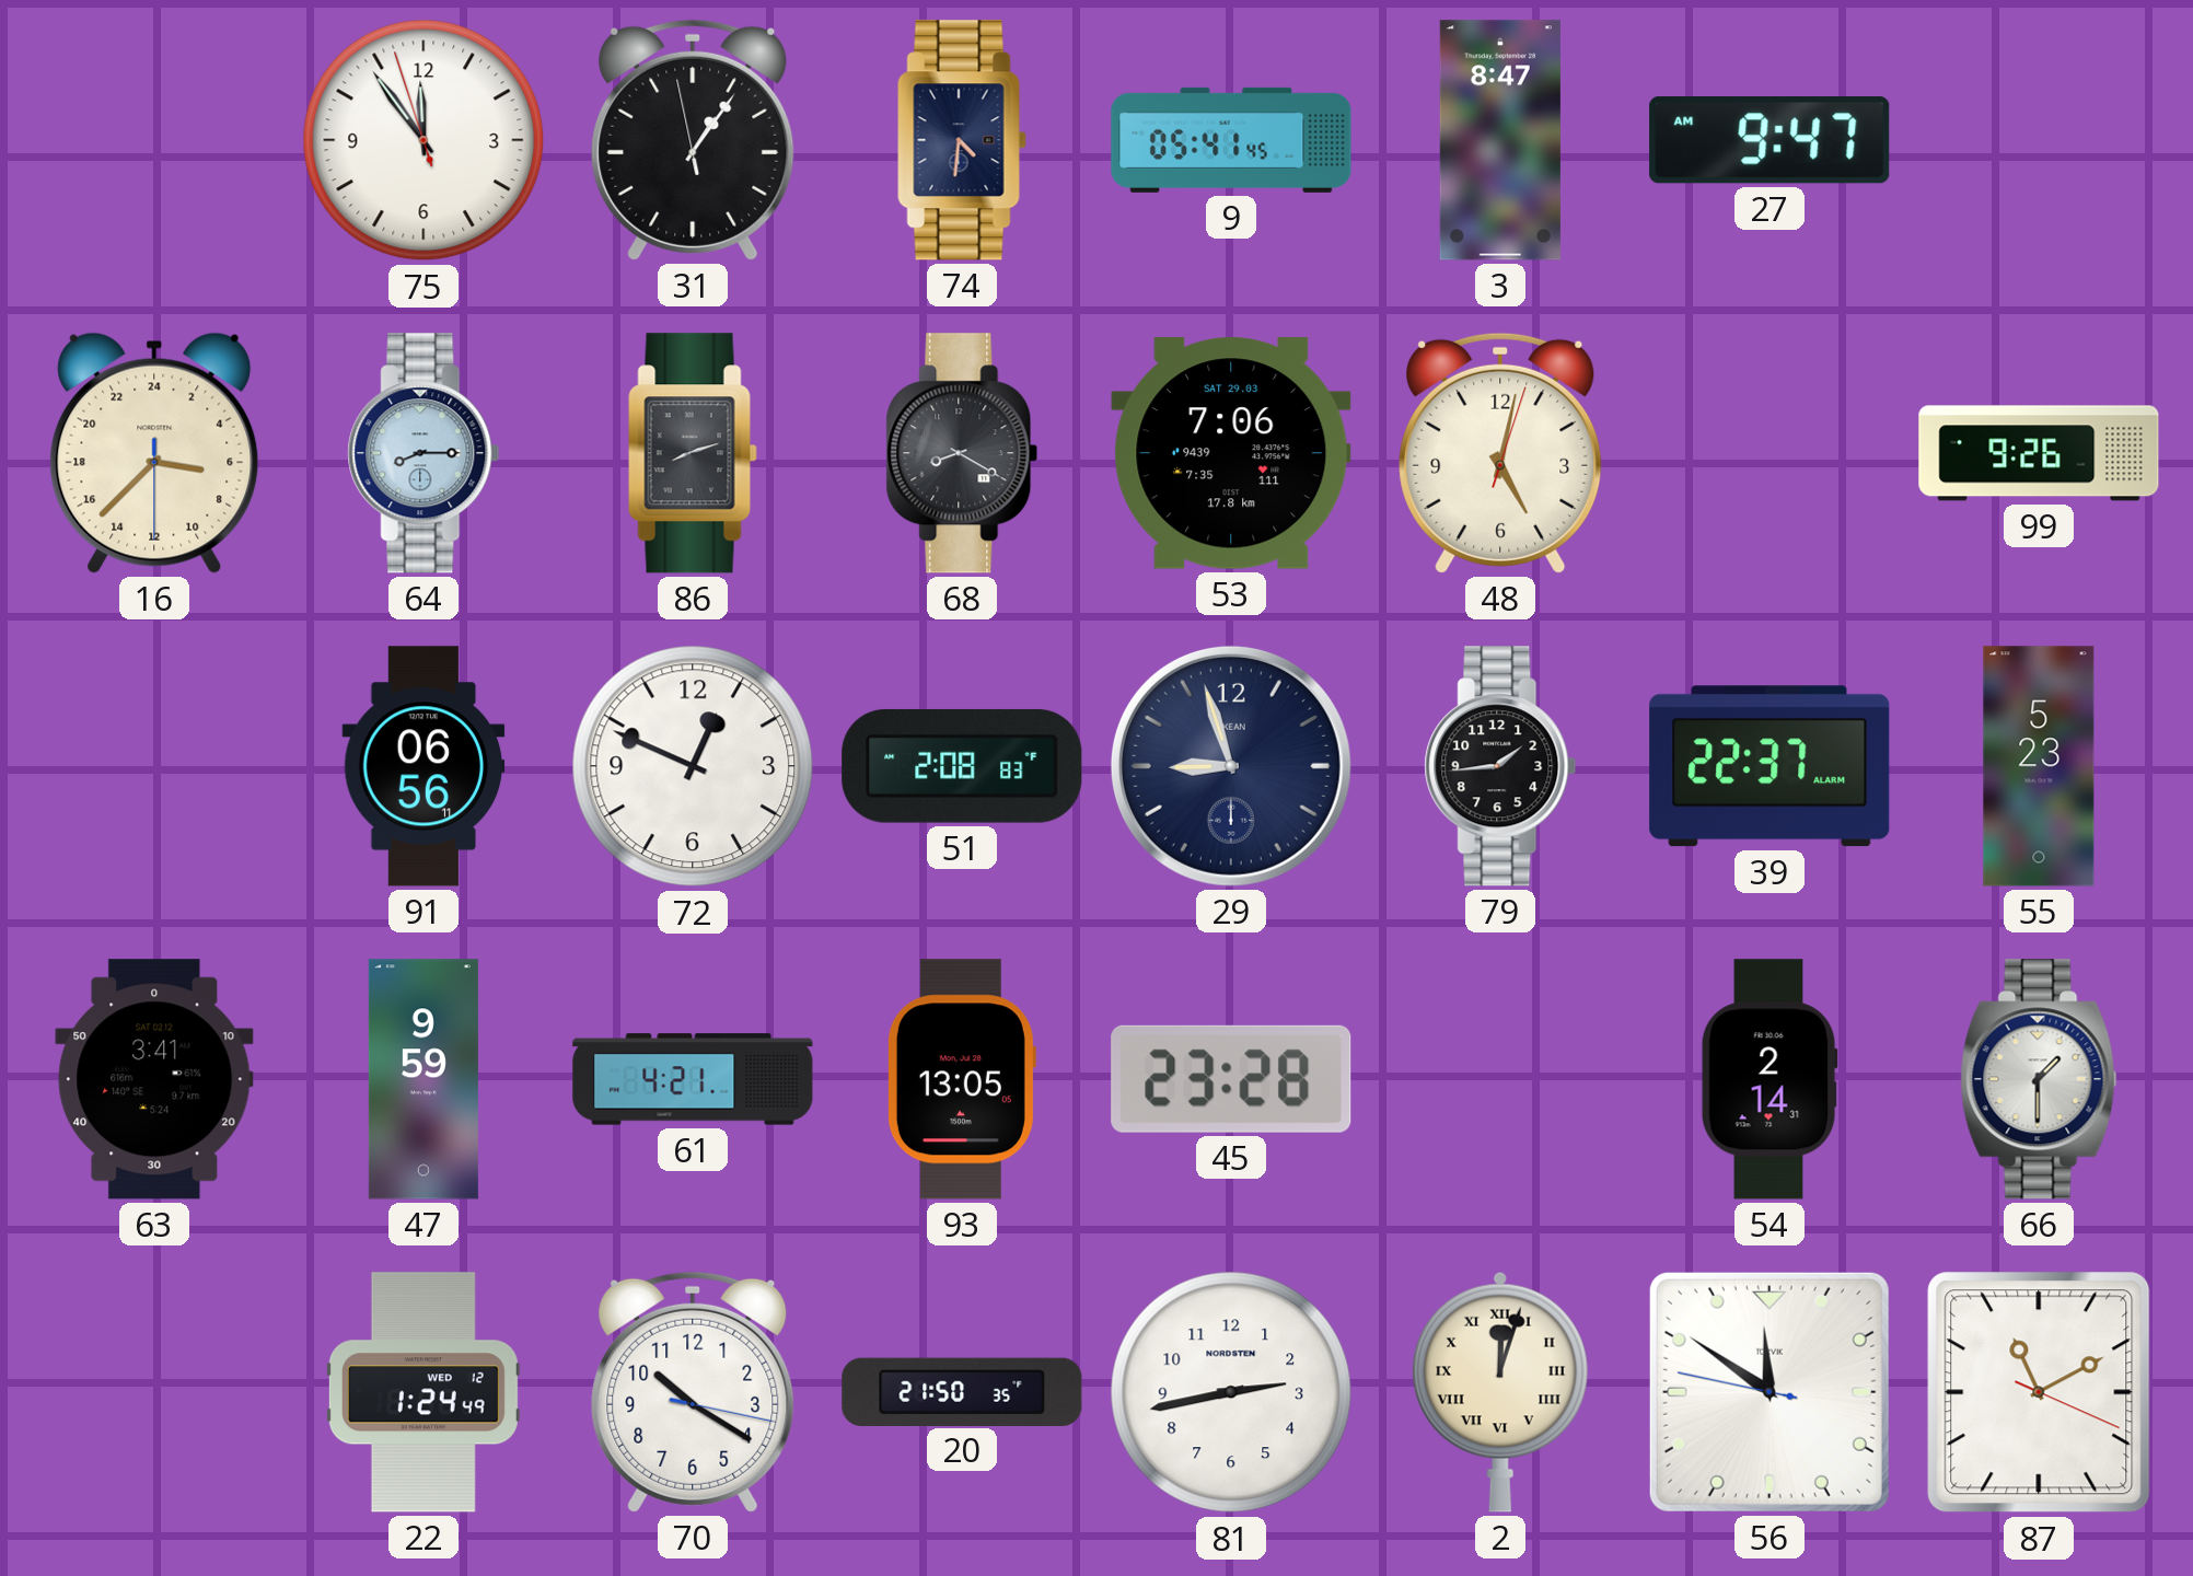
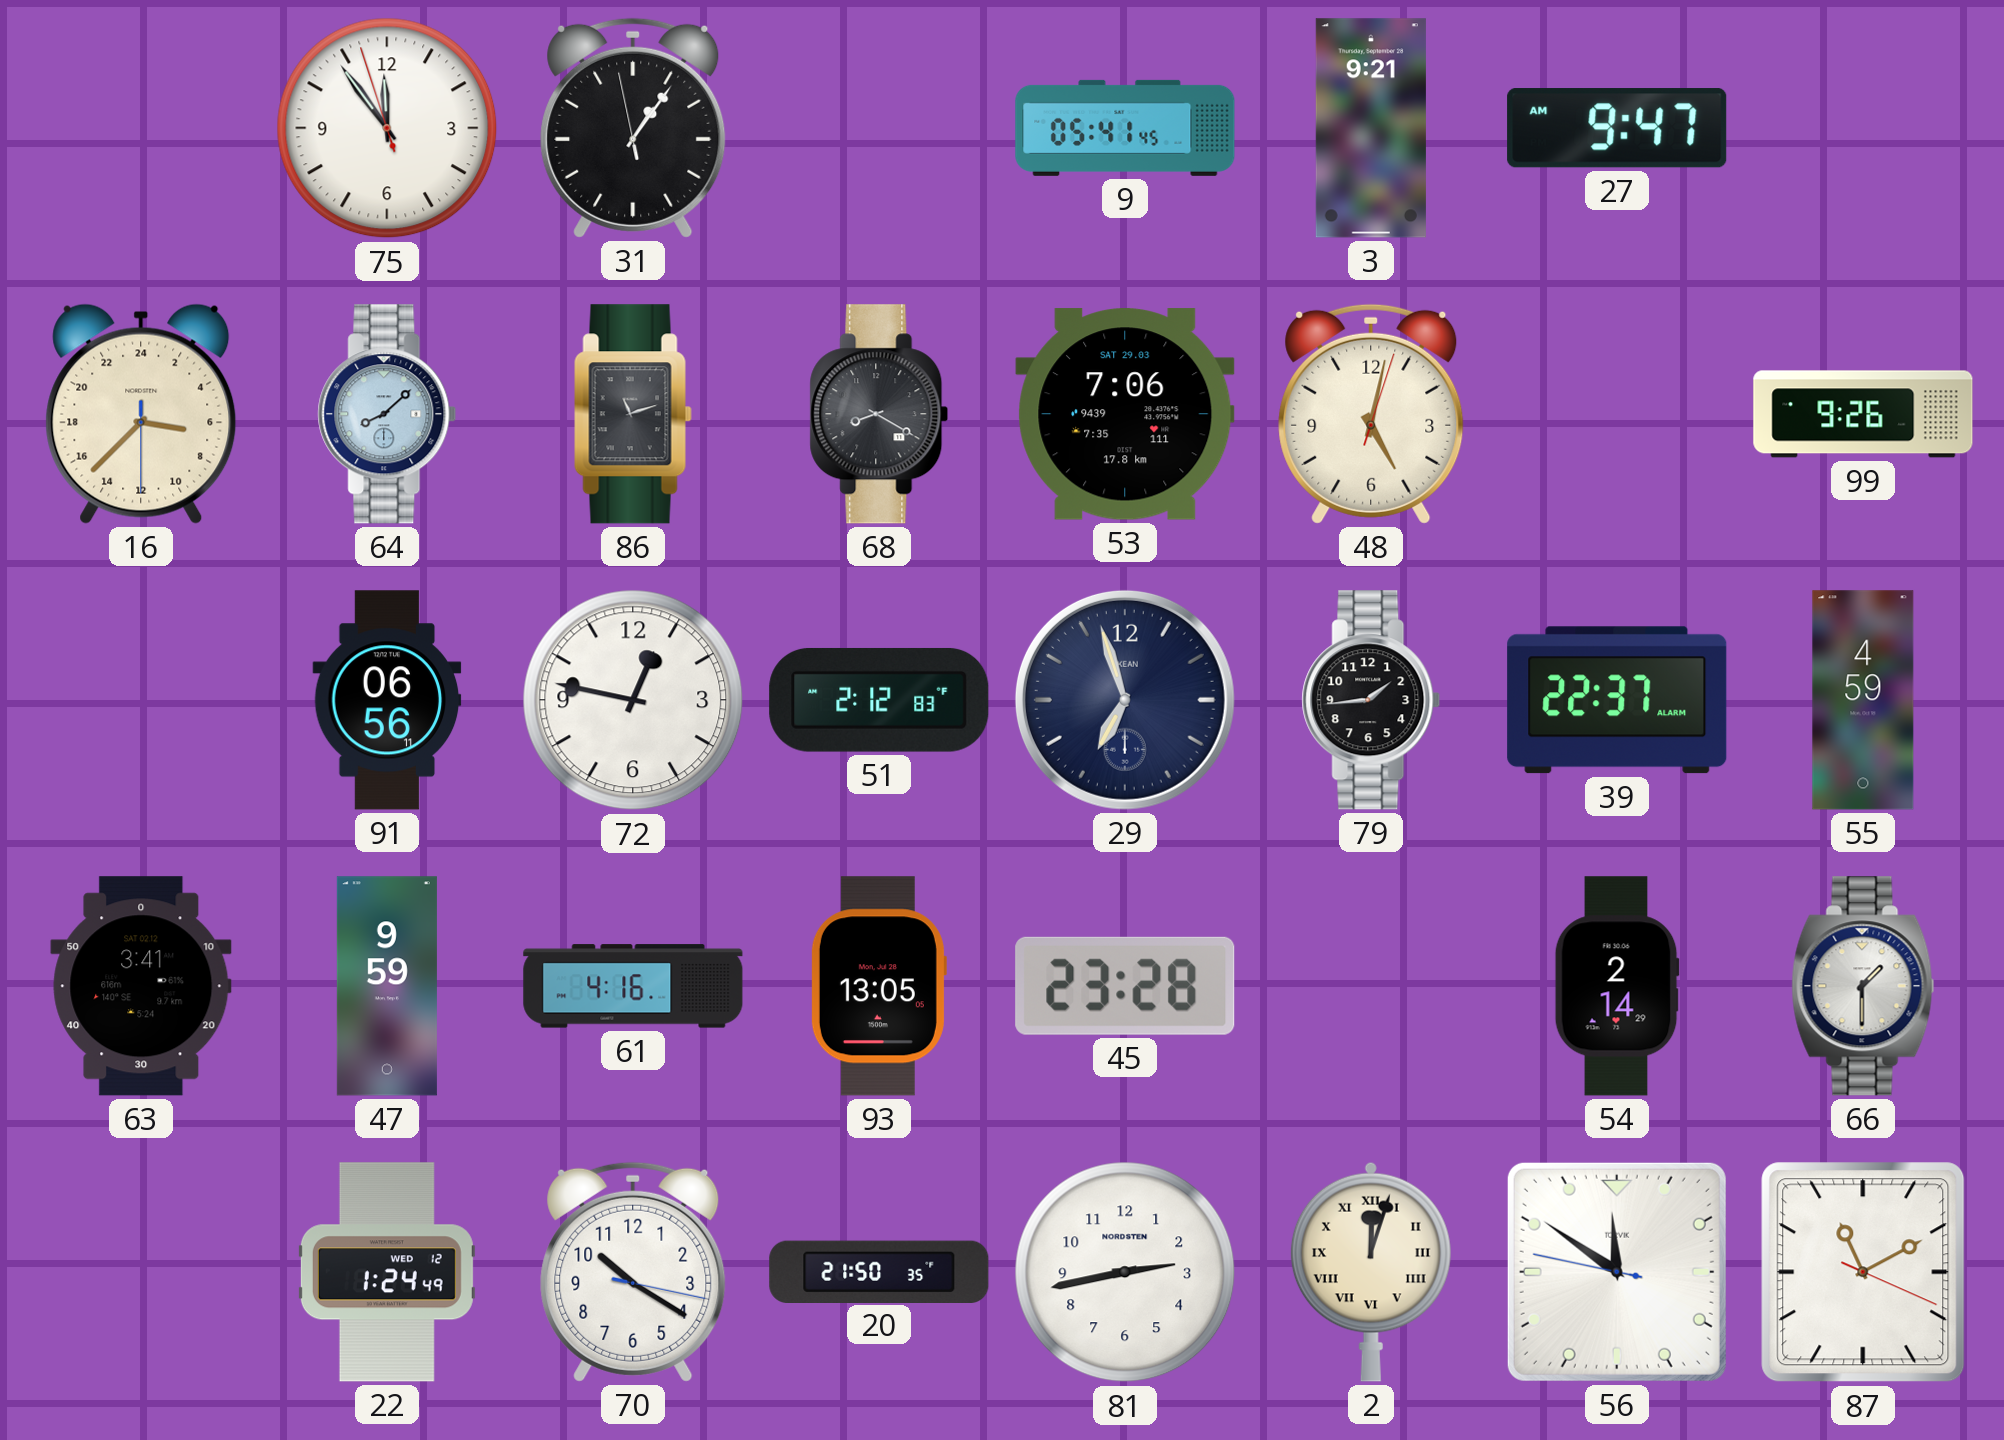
74: 4:31 -> none (962, 140)
3: 8:47 -> 9:21 (1371, 128)
64: 8:15 -> 8:08 (387, 414)
86: 8:12 -> 11:12 (633, 414)
72: 12:49 -> 12:47 (633, 700)
51: 2:08 -> 2:12 (879, 700)
29: 8:57 -> 6:57 (1125, 700)
55: 5:23 -> 4:59 (1863, 700)
61: 4:21 -> 4:16 (633, 986)
54: 2:14:31 -> 2:14:29 (1617, 986)
